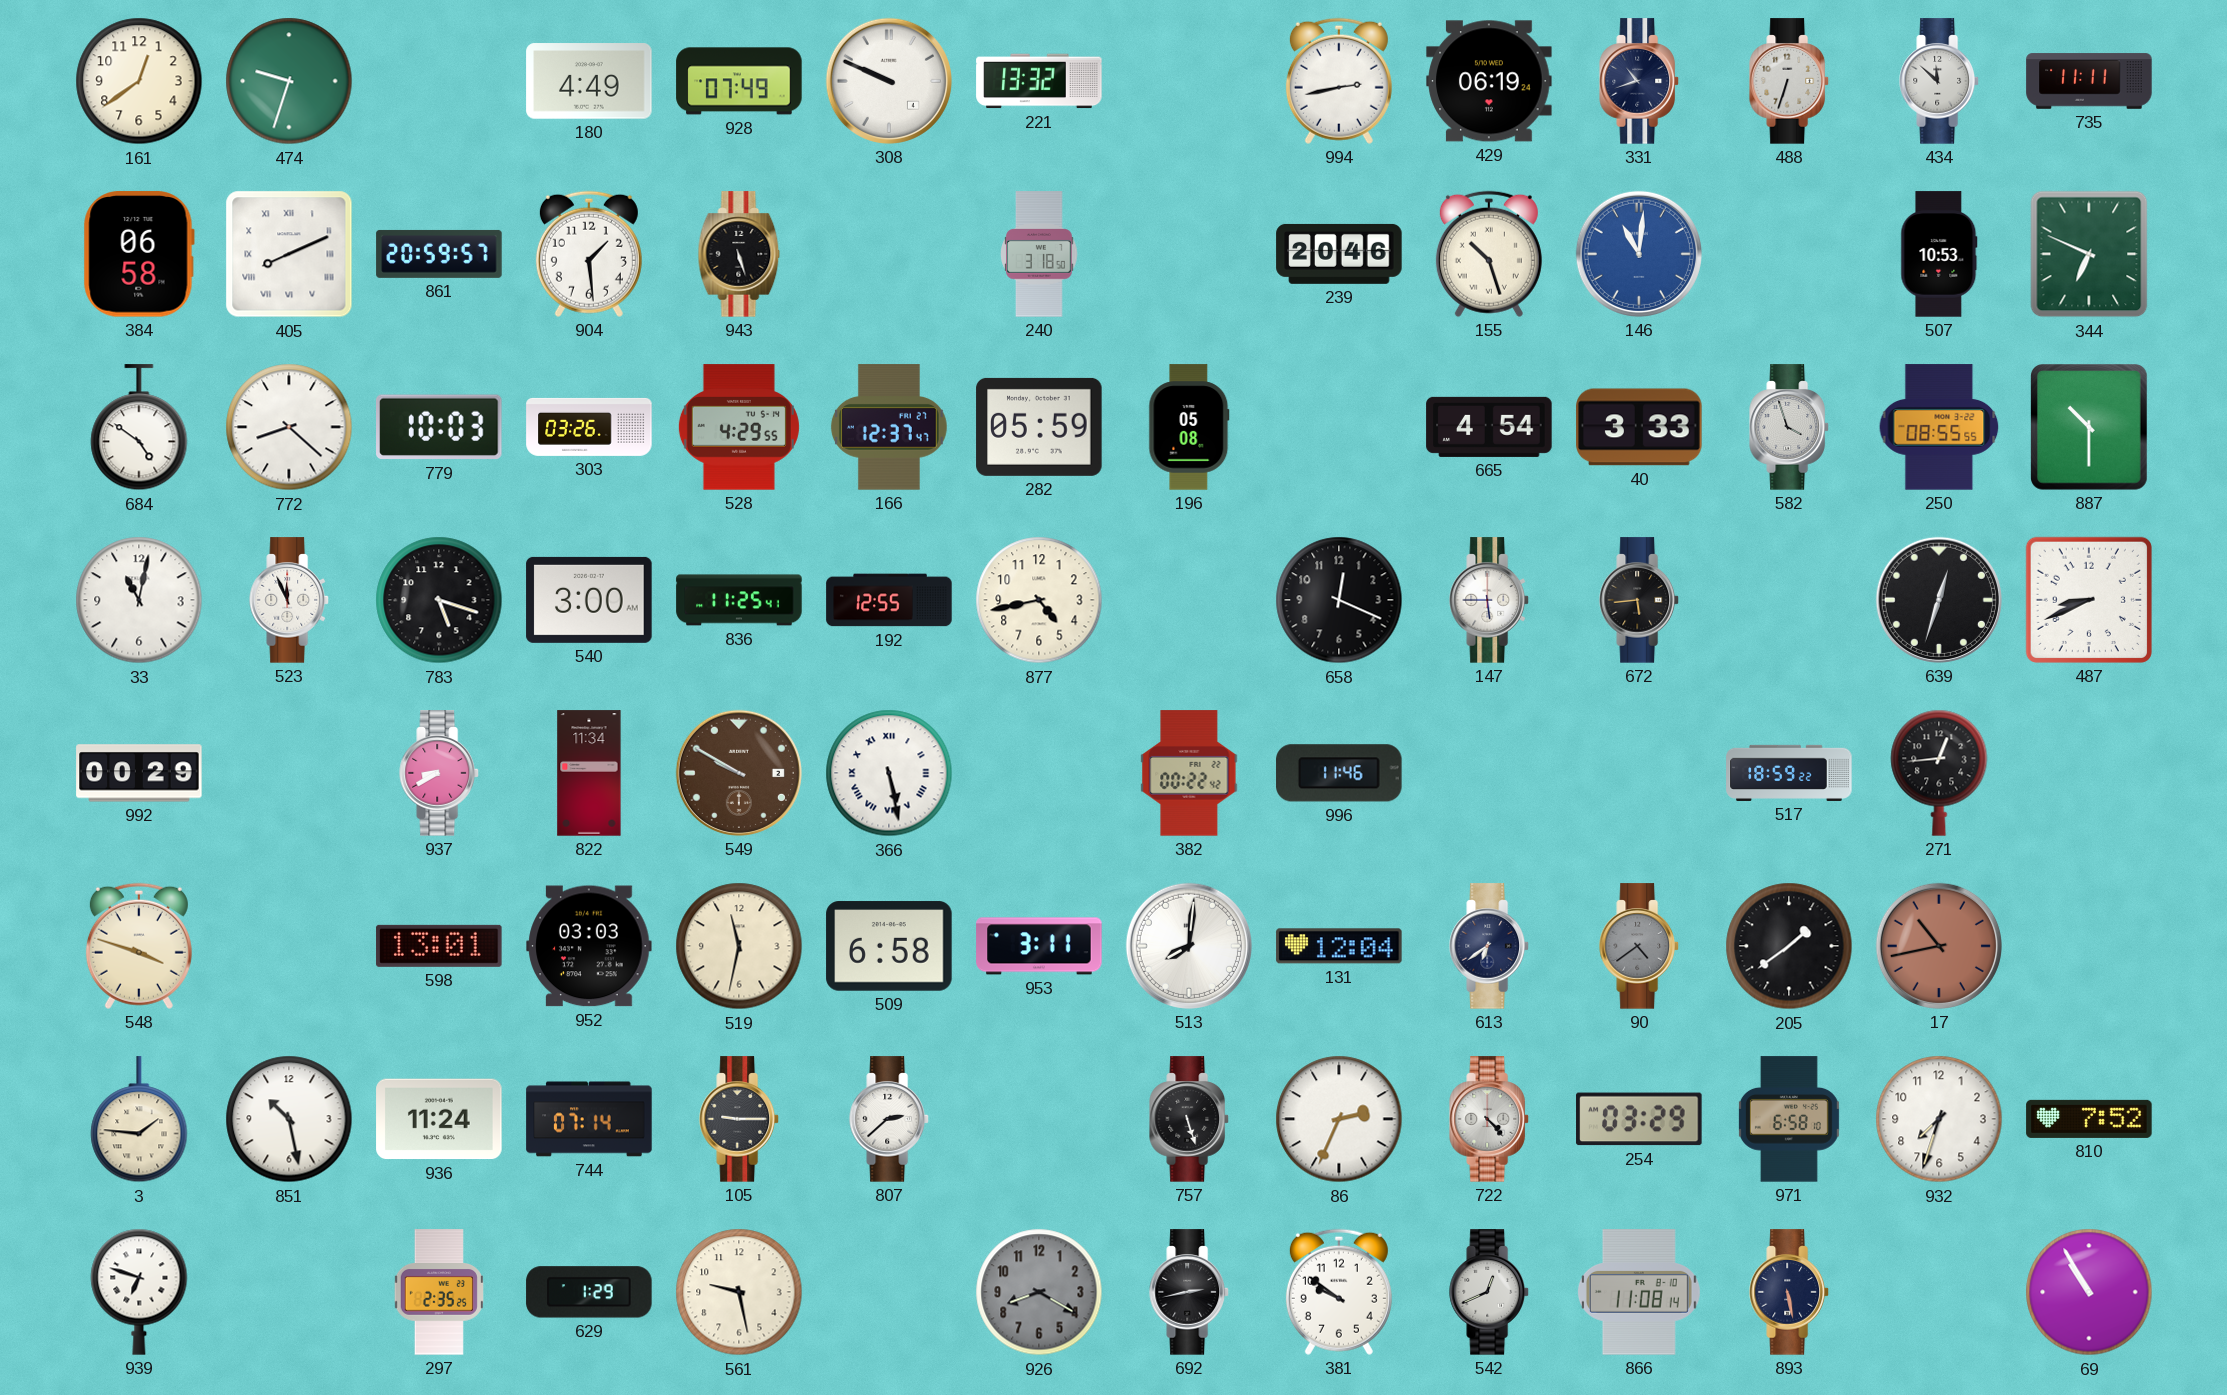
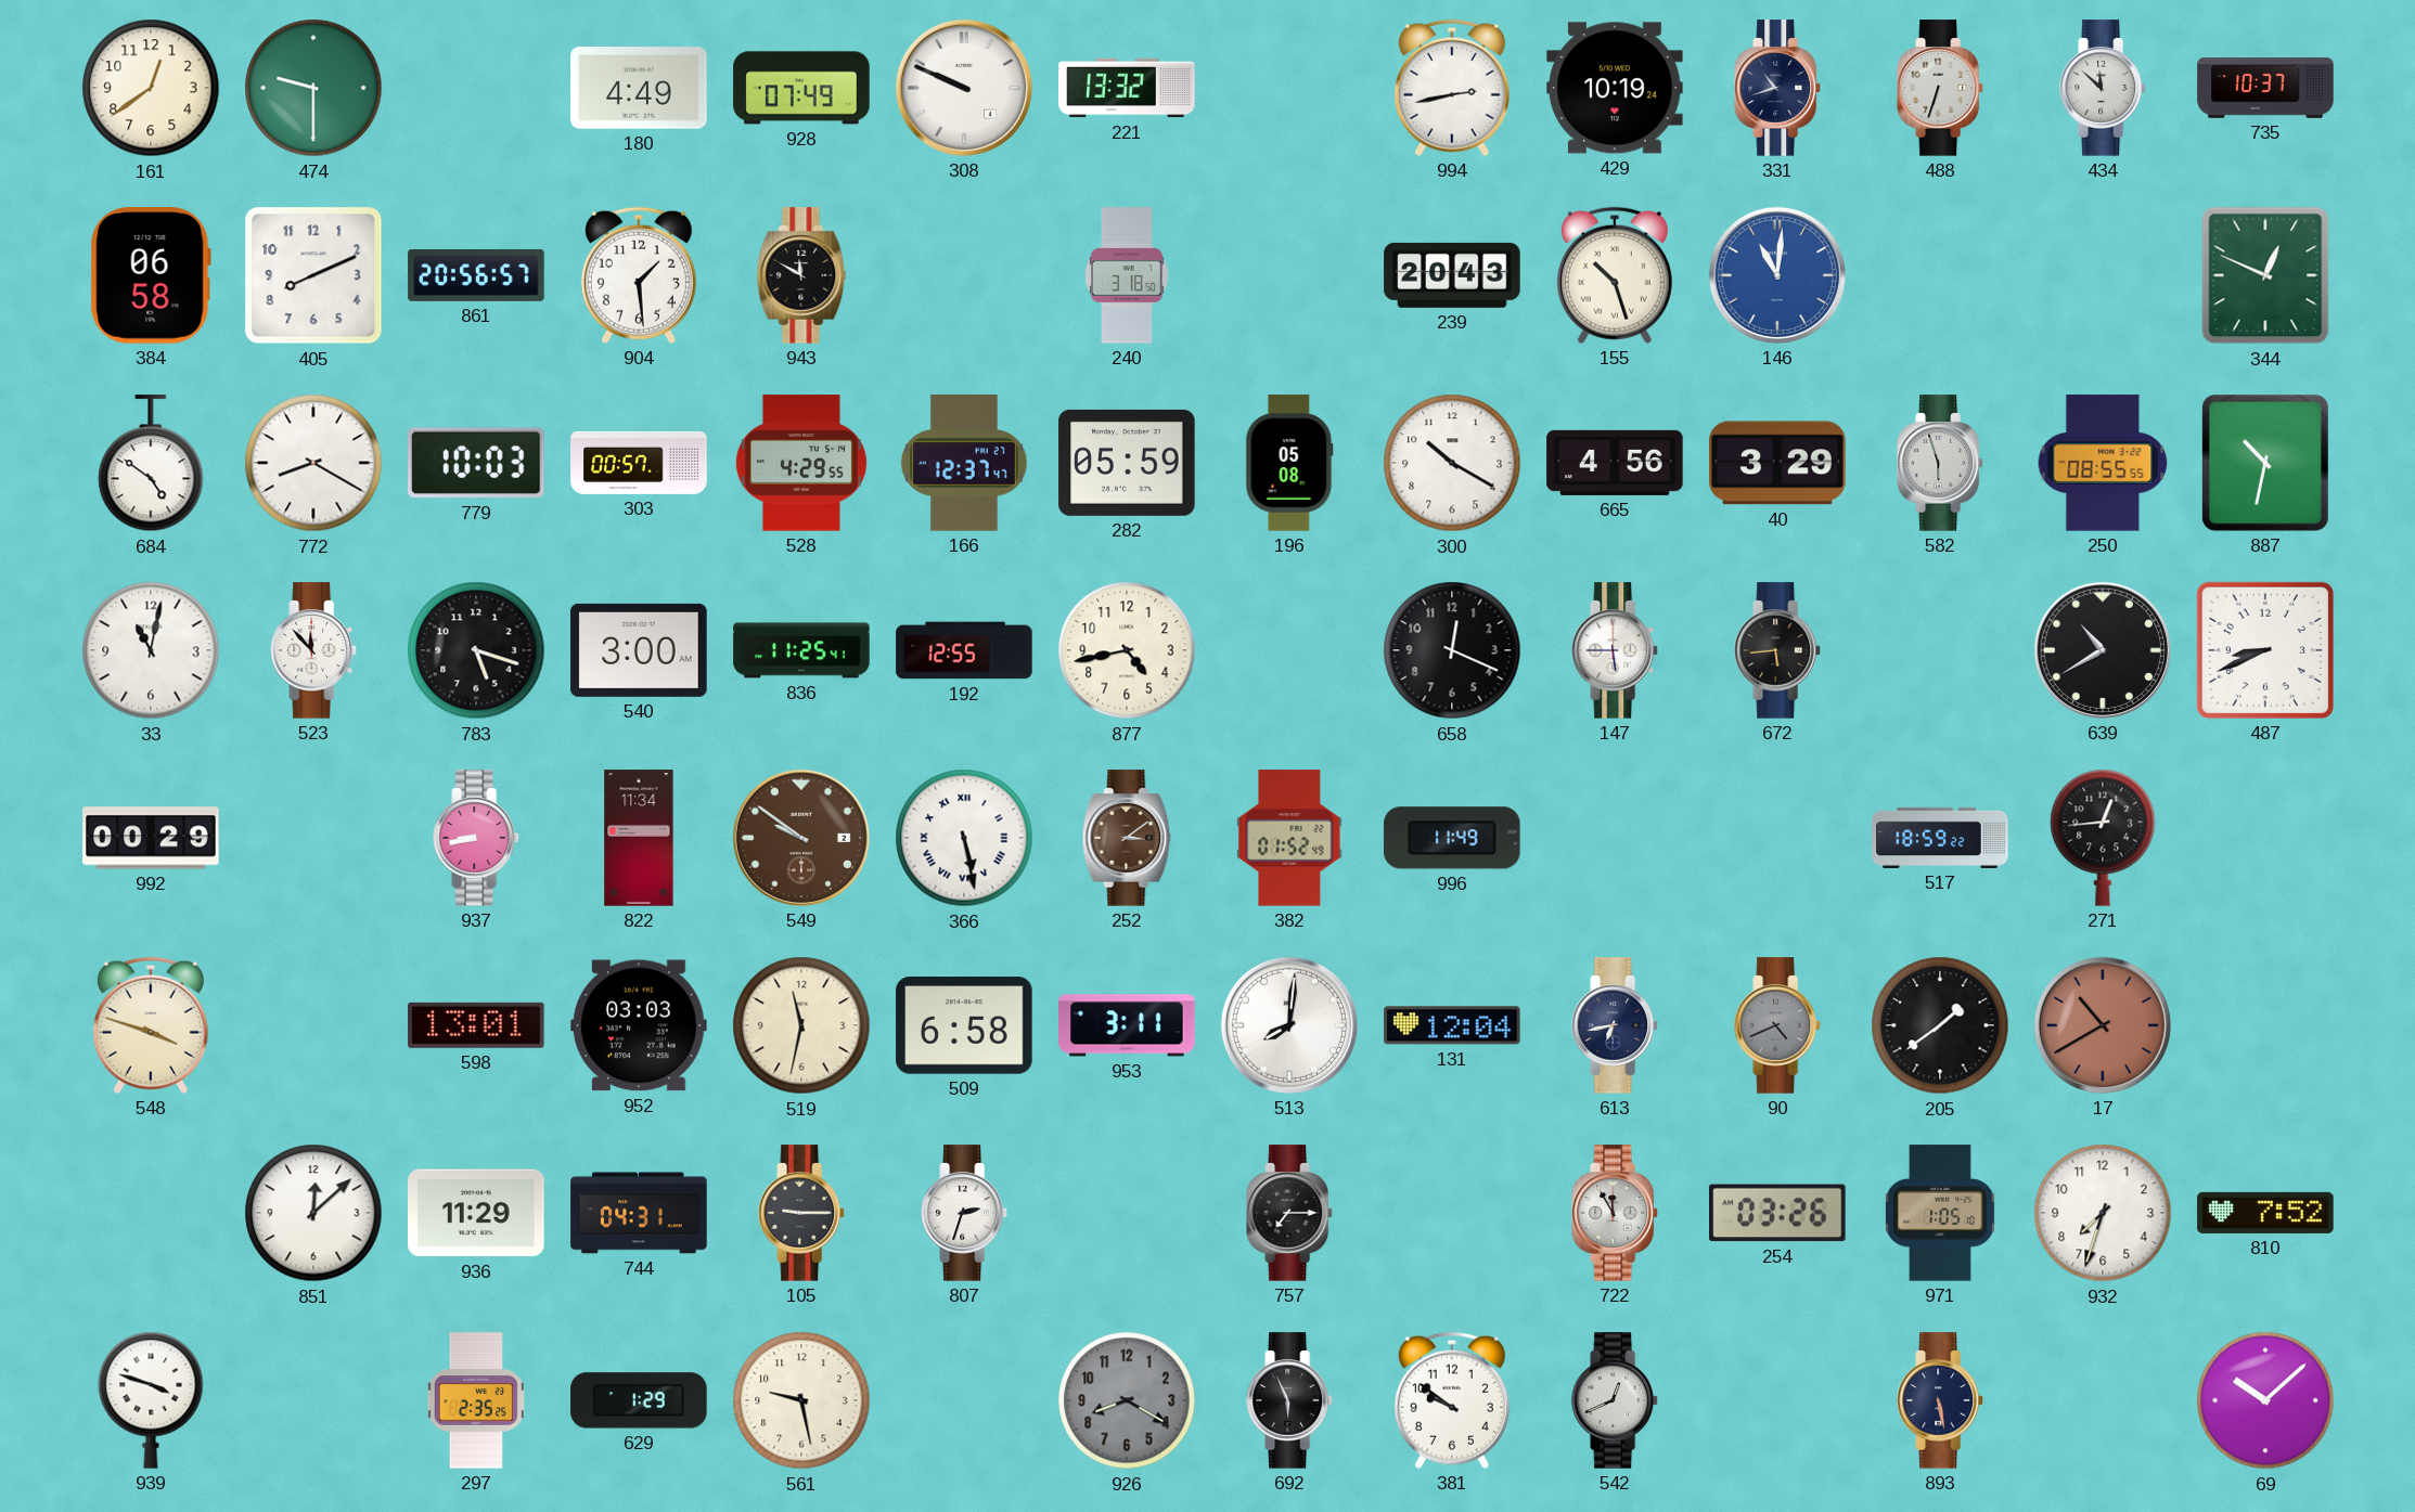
474: 9:33 -> 9:30 (313, 88)
429: 06:19 -> 10:19 (1615, 88)
735: 11:11 -> 10:37 (2265, 88)
405 numerals: Roman -> Arabic (313, 275)
861: 20:59 -> 20:56 (476, 275)
943: 5:27 -> 11:50 (801, 275)
239: 20:46 -> 20:43 (1452, 275)
507: 10:53 -> none (1939, 254)
344: 6:49 -> 12:49 (2265, 275)
772: 8:22 -> 8:20 (313, 463)
303: 03:26 -> 00:57 (639, 463)
300: none -> 10:20 (1452, 463)
665: 4:54 -> 4:56 (1615, 463)
40: 3:33 -> 3:29 (1777, 463)
582: 3:57 -> 5:57 (1940, 463)
887: 10:30 -> 10:32 (2266, 464)
523: 11:56 -> 11:53 (313, 650)
639: 12:33 -> 10:40 (2103, 650)
937: 8:40 -> 8:43 (476, 838)
549: 9:50 -> 9:51 (801, 838)
252: none -> 3:09 (1127, 838)
382: 00:22 -> 01:52 (1289, 838)
996: 11:46 -> 11:49 (1452, 838)
613: 6:39 -> 6:43 (1615, 1025)
90: 4:39 -> 4:41 (1777, 1025)
17: 10:43 -> 10:40 (2103, 1025)
3: 1:46 -> none (139, 1120)
851: 10:28 -> 12:08 (313, 1213)
936: 11:24 -> 11:29 (476, 1213)
744: 07:14 -> 04:31 (639, 1213)
807: 2:38 -> 2:33 (964, 1213)
757: 5:27 -> 7:15 (1289, 1213)
86: 2:34 -> none (1339, 1119)
722: 4:23 -> 11:55 (1615, 1213)
254: 03:29 -> 03:26 (1777, 1213)
971: 6:58 -> 1:05 (1940, 1213)
939: 6:48 -> 3:48 (151, 1400)
692: 2:43 -> 5:56 (1289, 1400)
866: 11:08 -> none (1639, 1292)
69: 10:55 -> 10:08 (2265, 1400)
